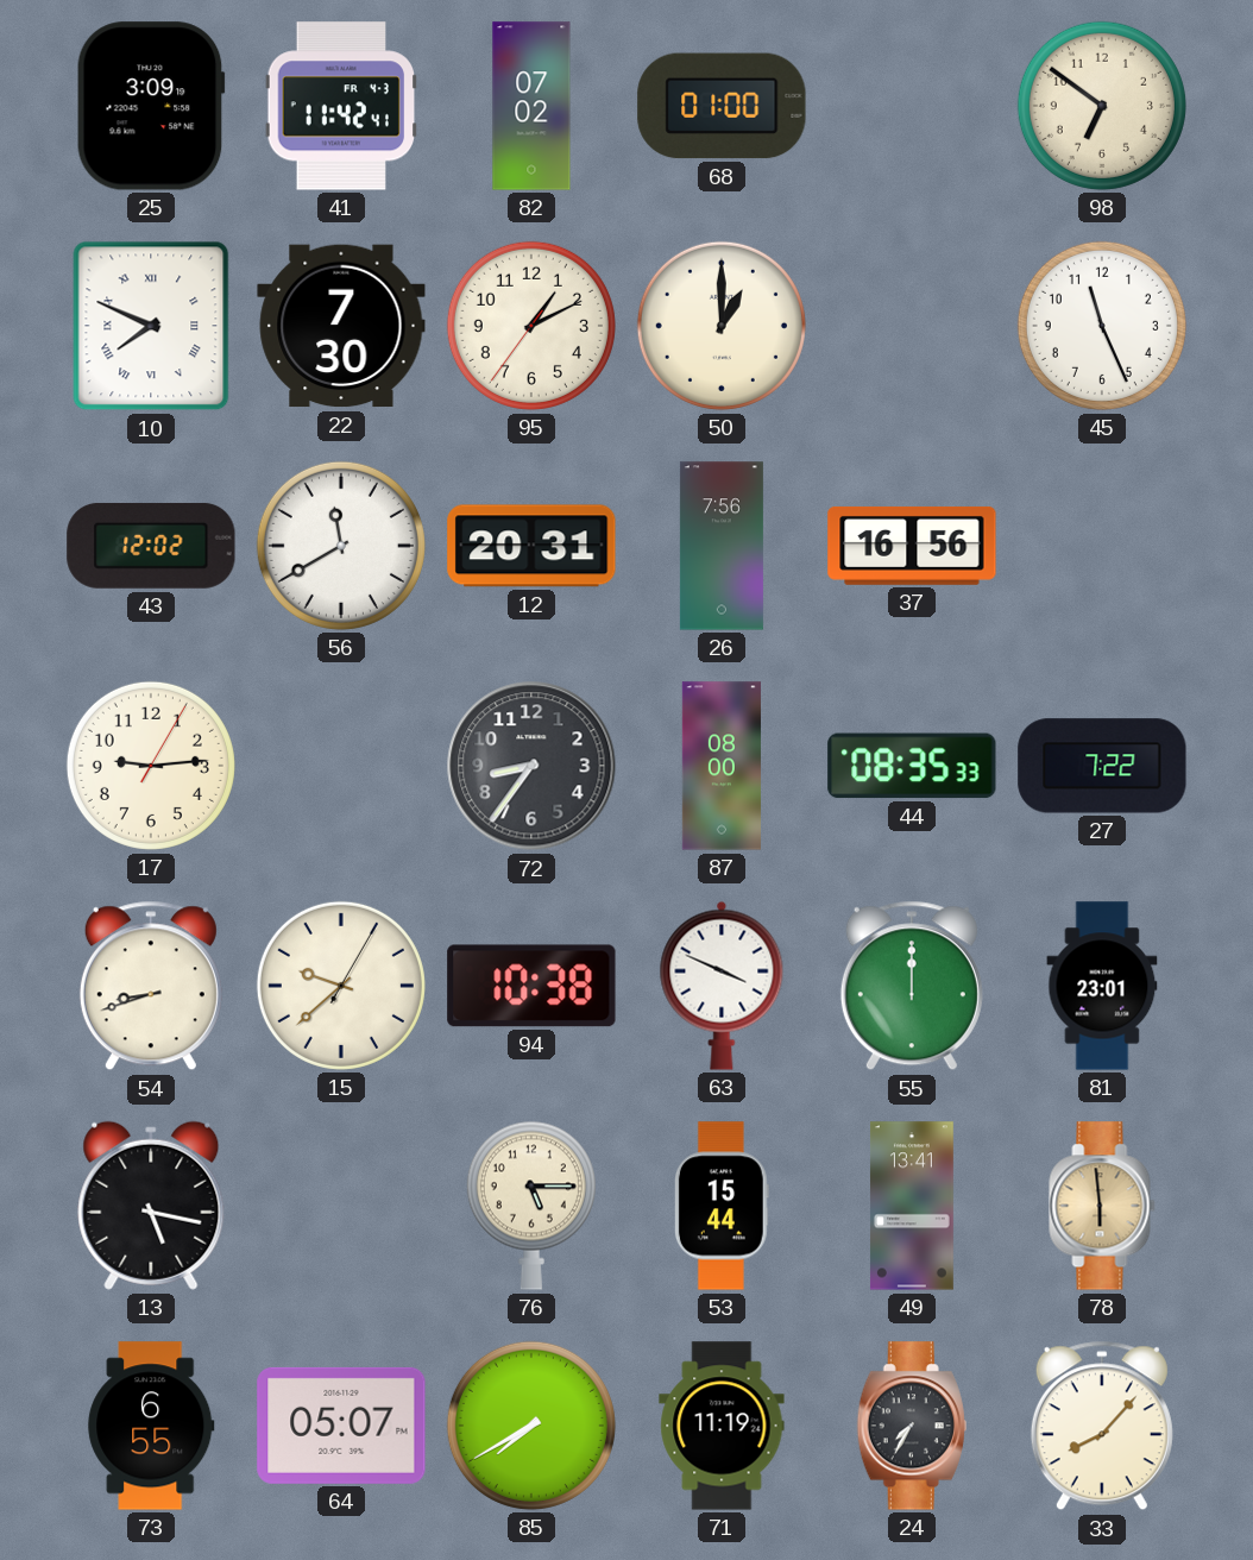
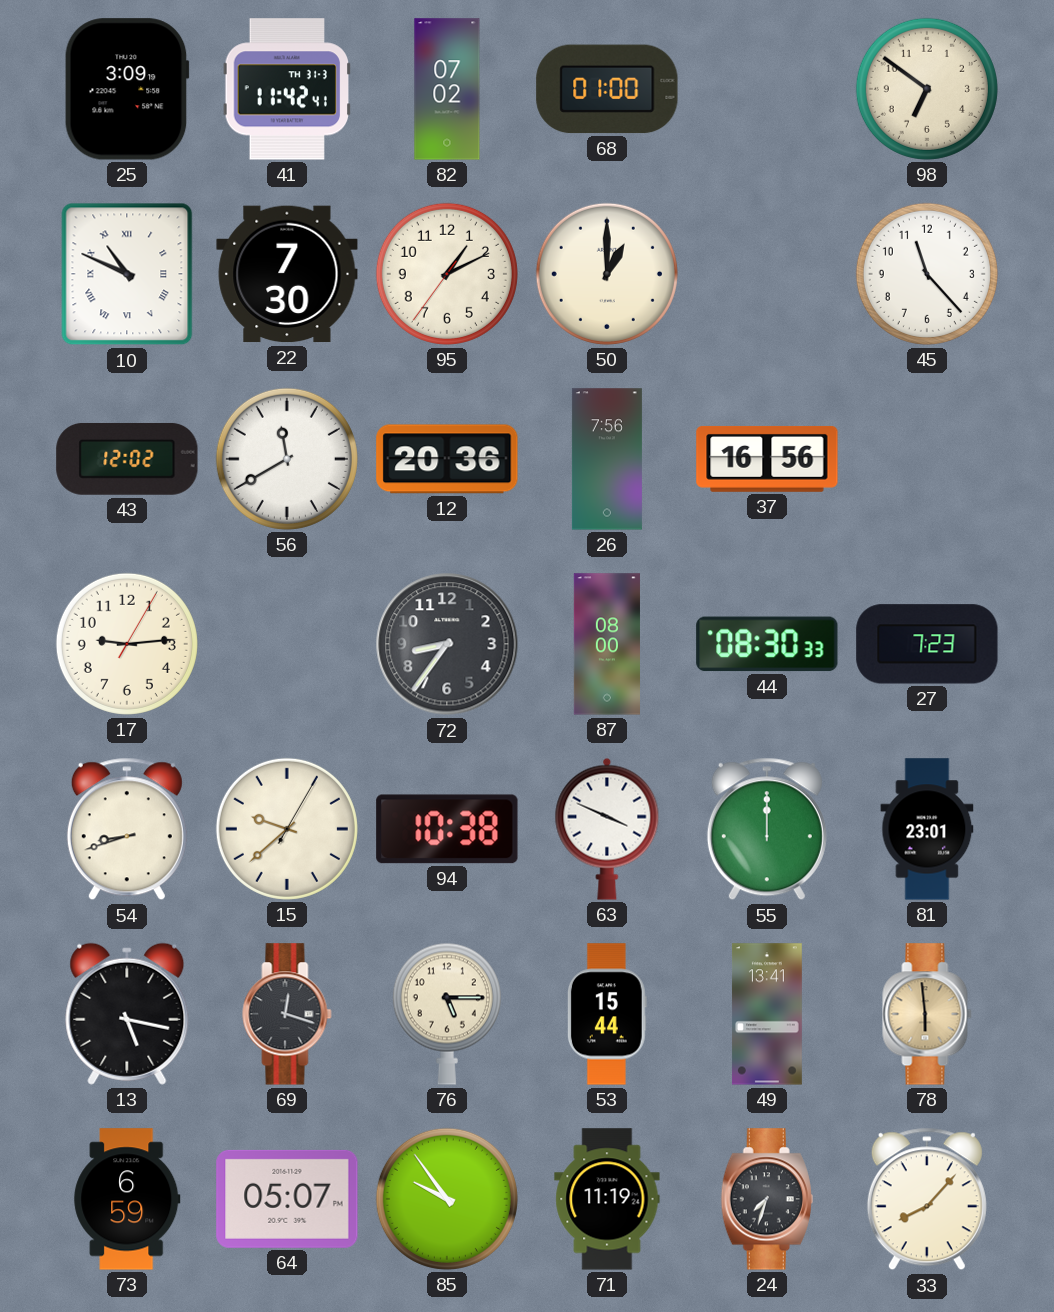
41 date: FR 4-3 -> TH 31-3 (287, 89)
10: 7:49 -> 10:49 (127, 274)
45: 11:26 -> 11:23 (927, 274)
12: 20:31 -> 20:36 (447, 459)
44: 08:35 -> 08:30 (767, 644)
27: 7:22 -> 7:23 (927, 644)
69: none -> 12:18 (287, 1014)
73: 6:55 -> 6:59 (127, 1199)
85: 7:40 -> 9:54 (447, 1199)
24: 7:35 -> 7:33 (767, 1199)
